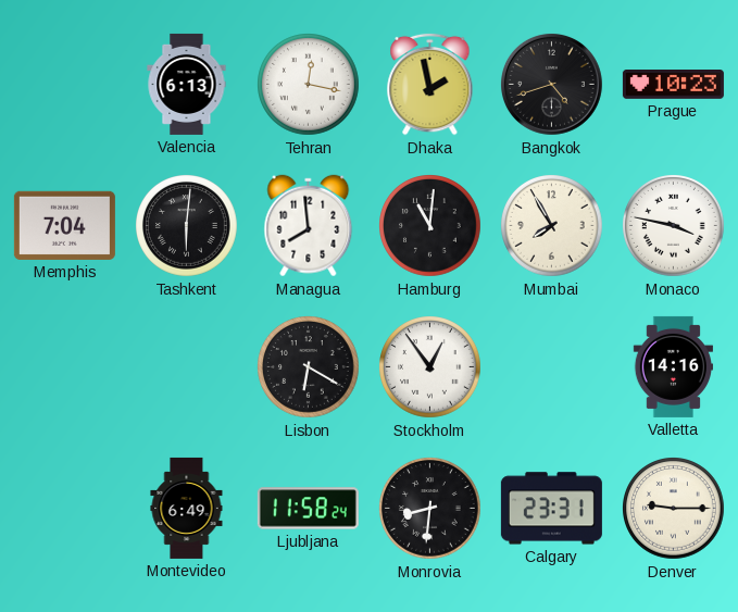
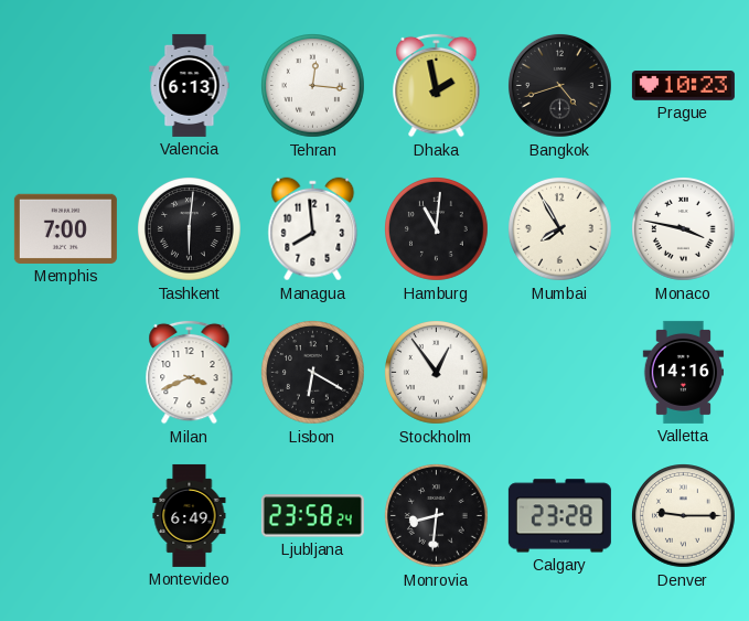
Tehran: 12:17 -> 12:16 (313, 86)
Memphis: 7:04 -> 7:00 (65, 228)
Milan: none -> 3:41 (190, 372)
Ljubljana: 11:58 -> 23:58 (312, 516)
Calgary: 23:31 -> 23:28 (559, 516)
